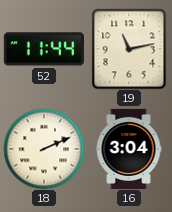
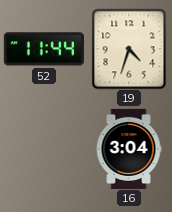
19: 11:13 -> 4:33 (129, 49)
18: 2:11 -> none (44, 149)
